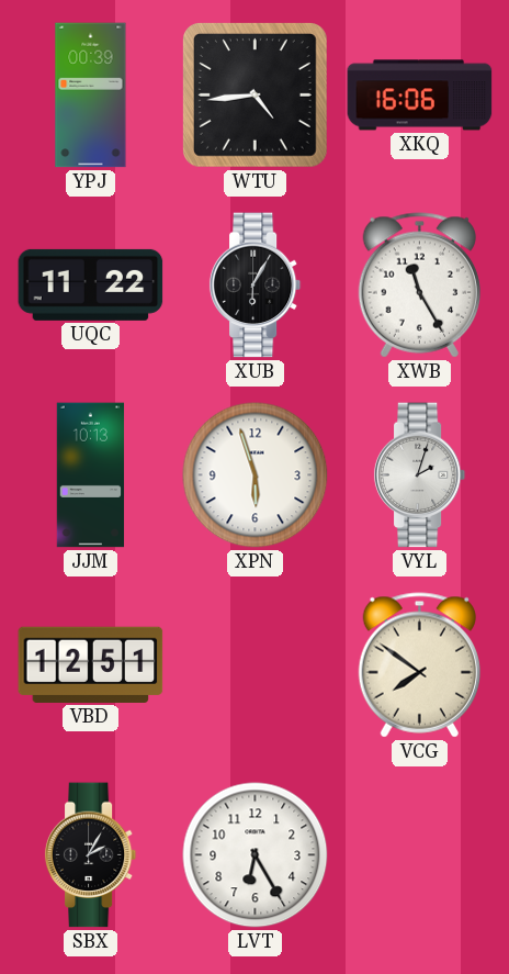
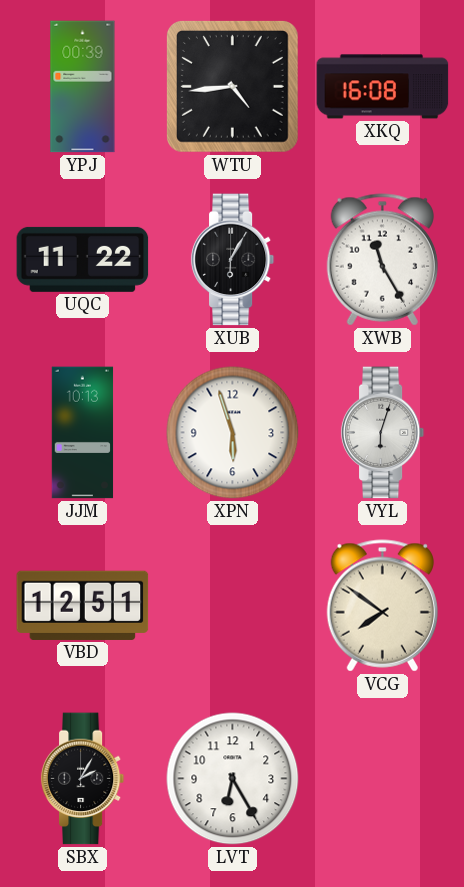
XKQ: 16:06 -> 16:08 (383, 87)
VYL: 2:03 -> 6:03 (383, 433)
